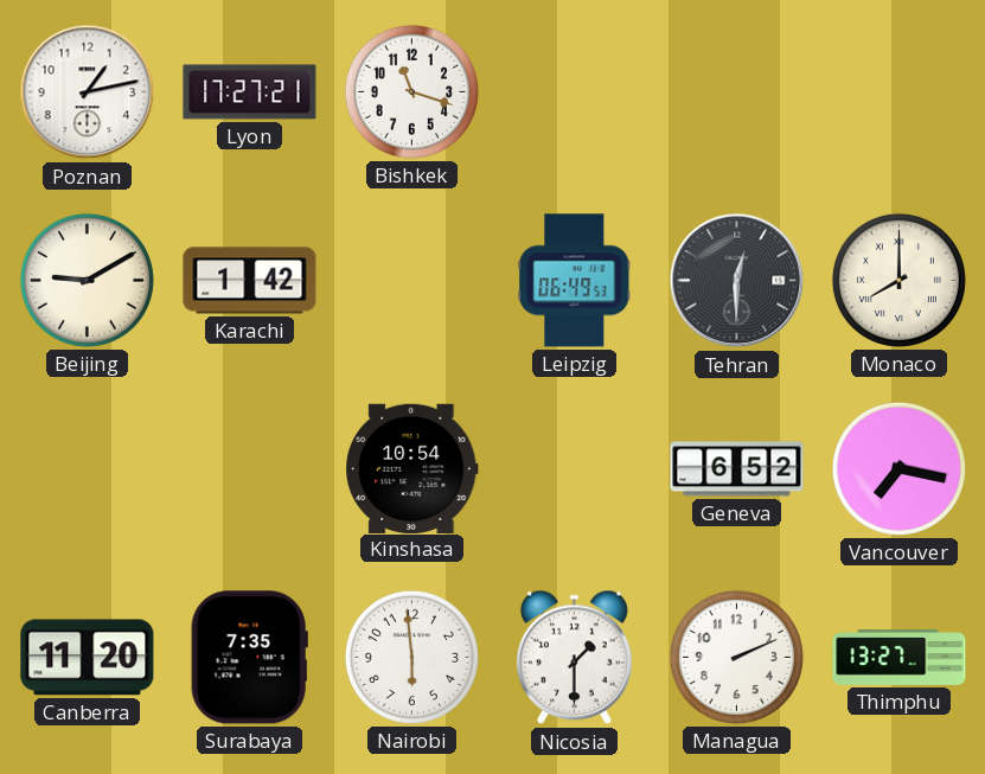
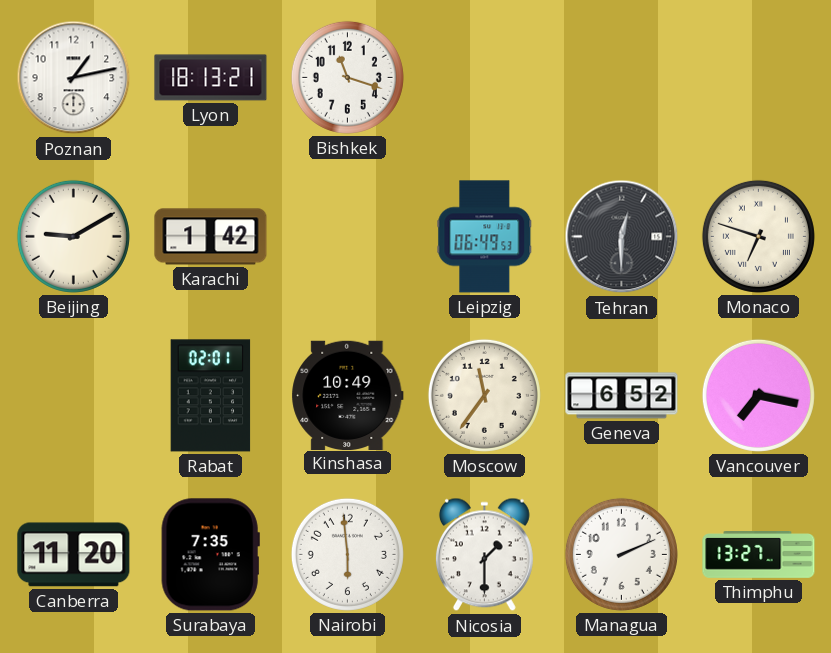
Lyon: 17:27 -> 18:13 (211, 78)
Monaco: 8:00 -> 6:48 (758, 236)
Rabat: none -> 02:01 (211, 396)
Kinshasa: 10:54 -> 10:49 (348, 395)
Moscow: none -> 11:36 (484, 395)
